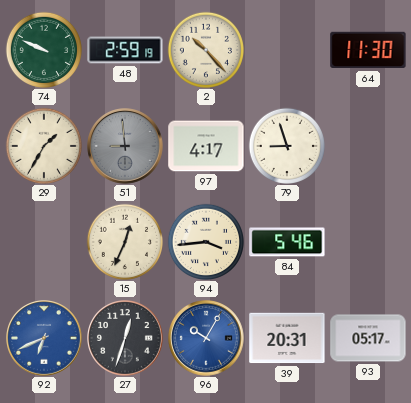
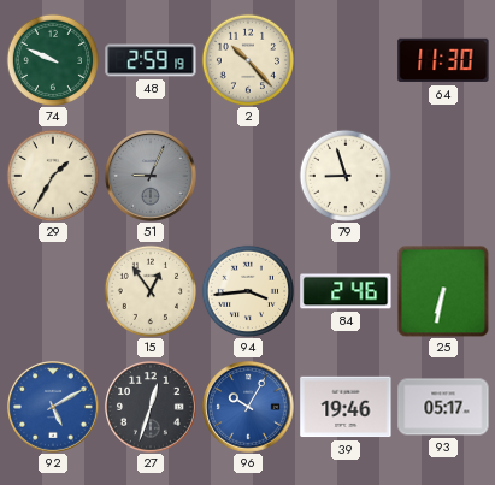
51: 8:59 -> 9:04 (152, 177)
97: 4:17 -> none (206, 146)
15: 12:34 -> 12:54 (149, 290)
84: 5:46 -> 2:46 (346, 291)
25: none -> 6:32 (443, 291)
92: 6:41 -> 5:10 (54, 408)
39: 20:31 -> 19:46 (346, 407)
